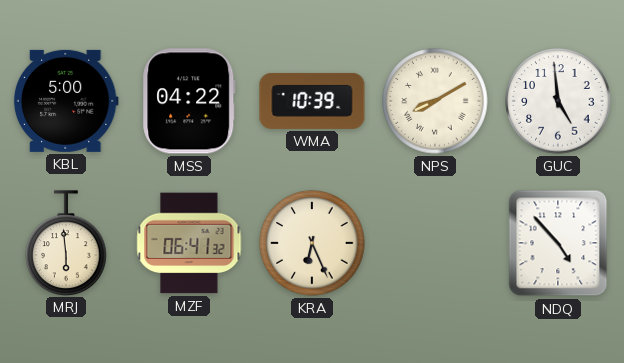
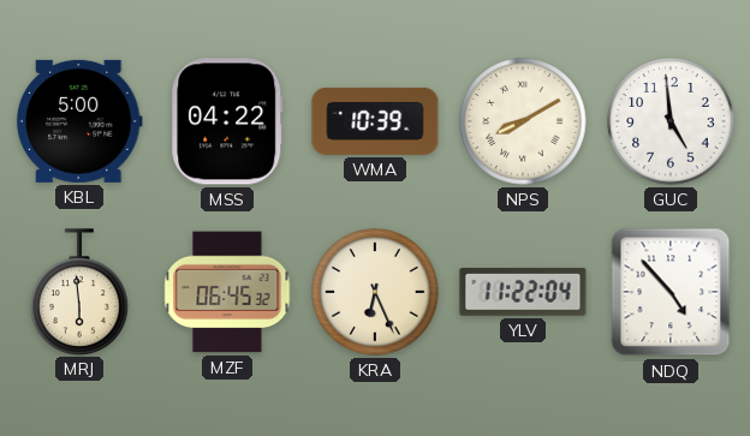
MZF: 06:41 -> 06:45 (227, 292)
YLV: none -> 11:22 (523, 293)
